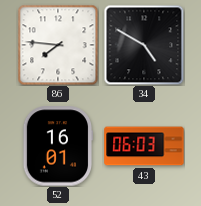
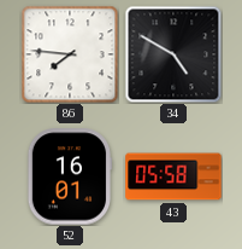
43: 06:03 -> 05:58 (173, 176)
